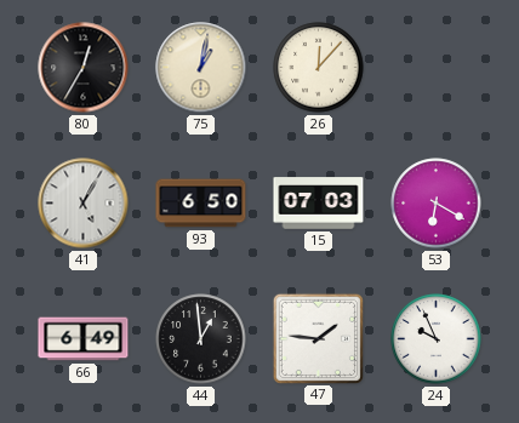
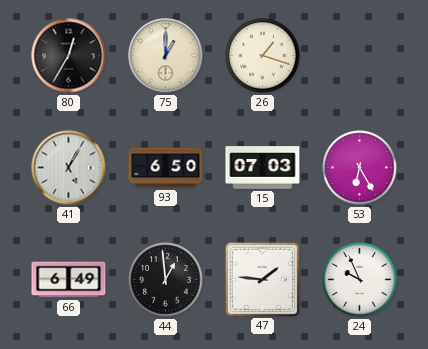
75: 1:02 -> 1:00 (166, 56)
26: 12:07 -> 1:18 (263, 56)
53: 6:20 -> 6:25 (360, 168)
